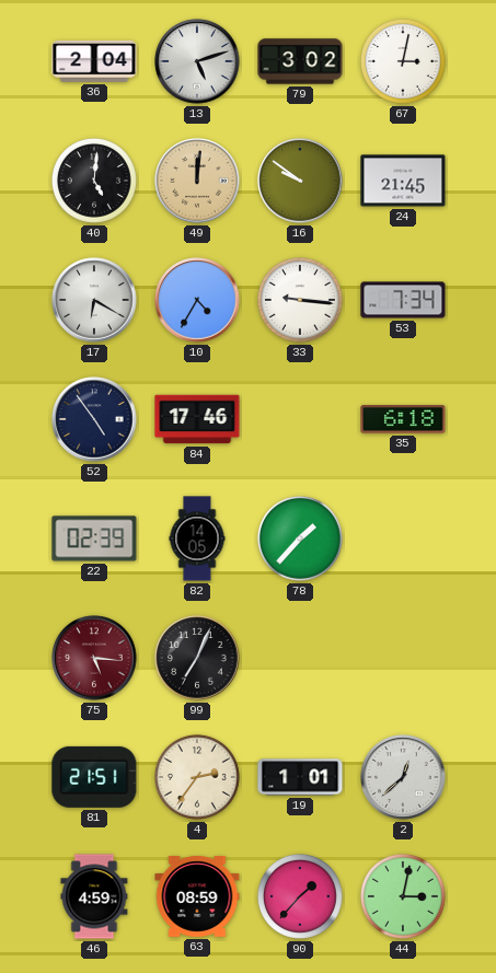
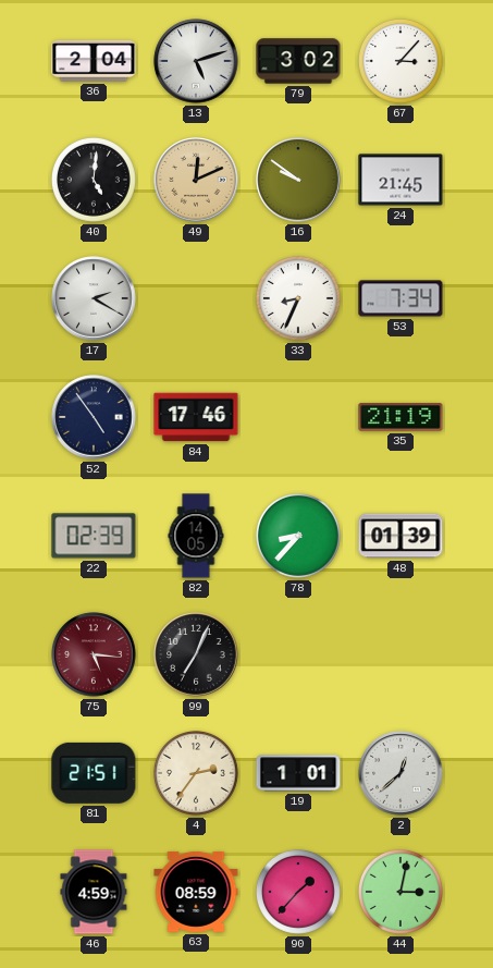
67: 3:02 -> 3:07 (400, 61)
49: 12:01 -> 12:11 (196, 180)
17: 6:20 -> 2:20 (94, 298)
10: 4:35 -> none (197, 300)
33: 9:16 -> 8:34 (298, 298)
35: 6:18 -> 21:19 (400, 417)
78: 1:37 -> 8:37 (298, 536)
48: none -> 01:39 (400, 536)
